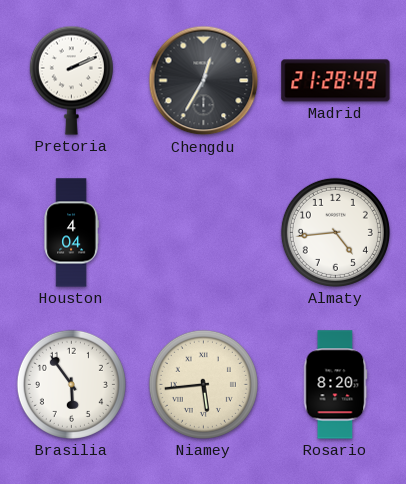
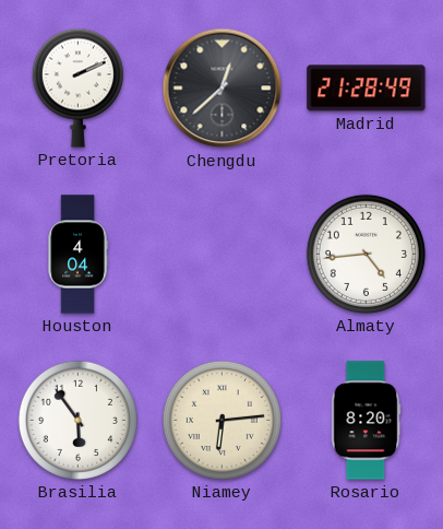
Chengdu: 12:35 -> 12:38 (223, 89)
Niamey: 5:44 -> 6:14 (221, 420)
